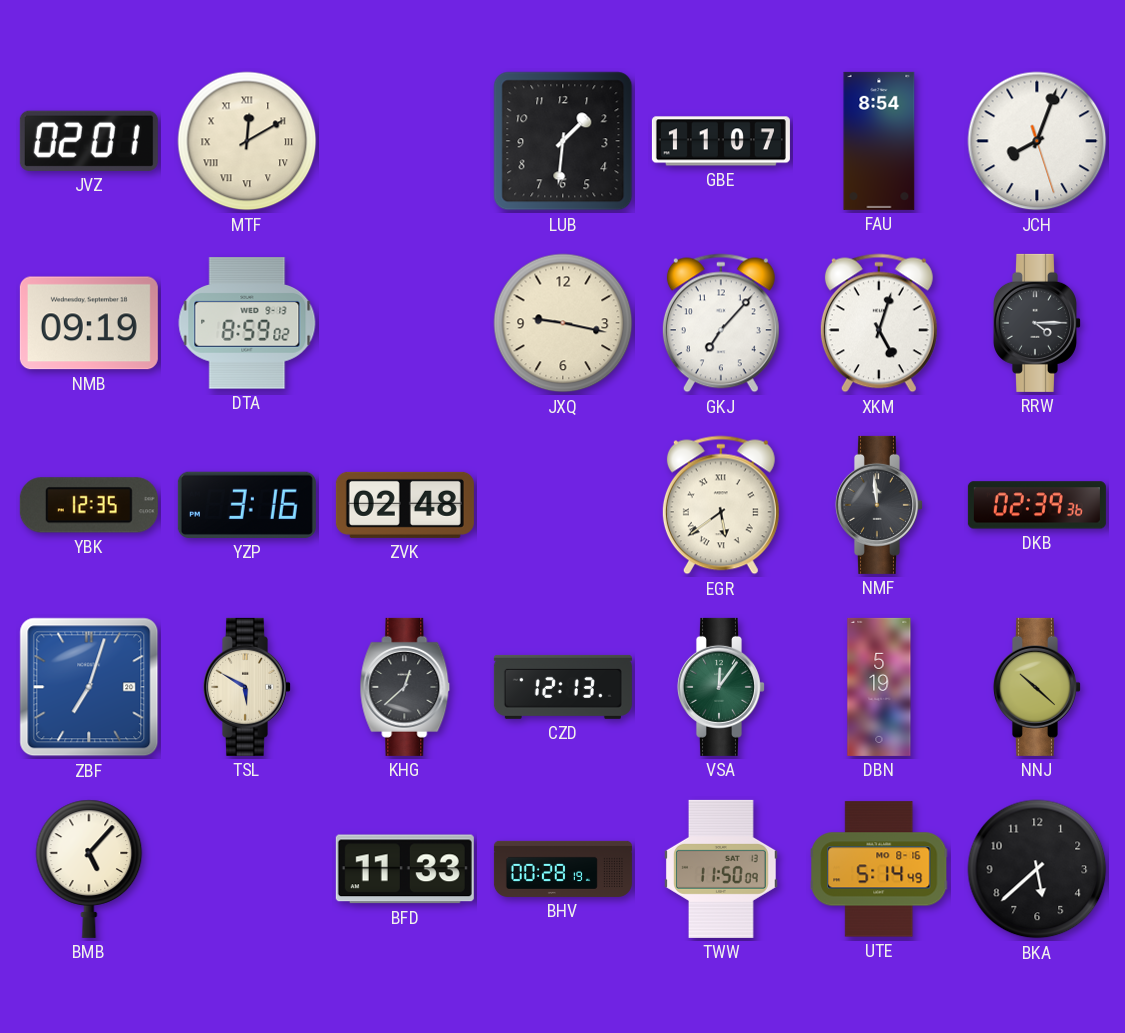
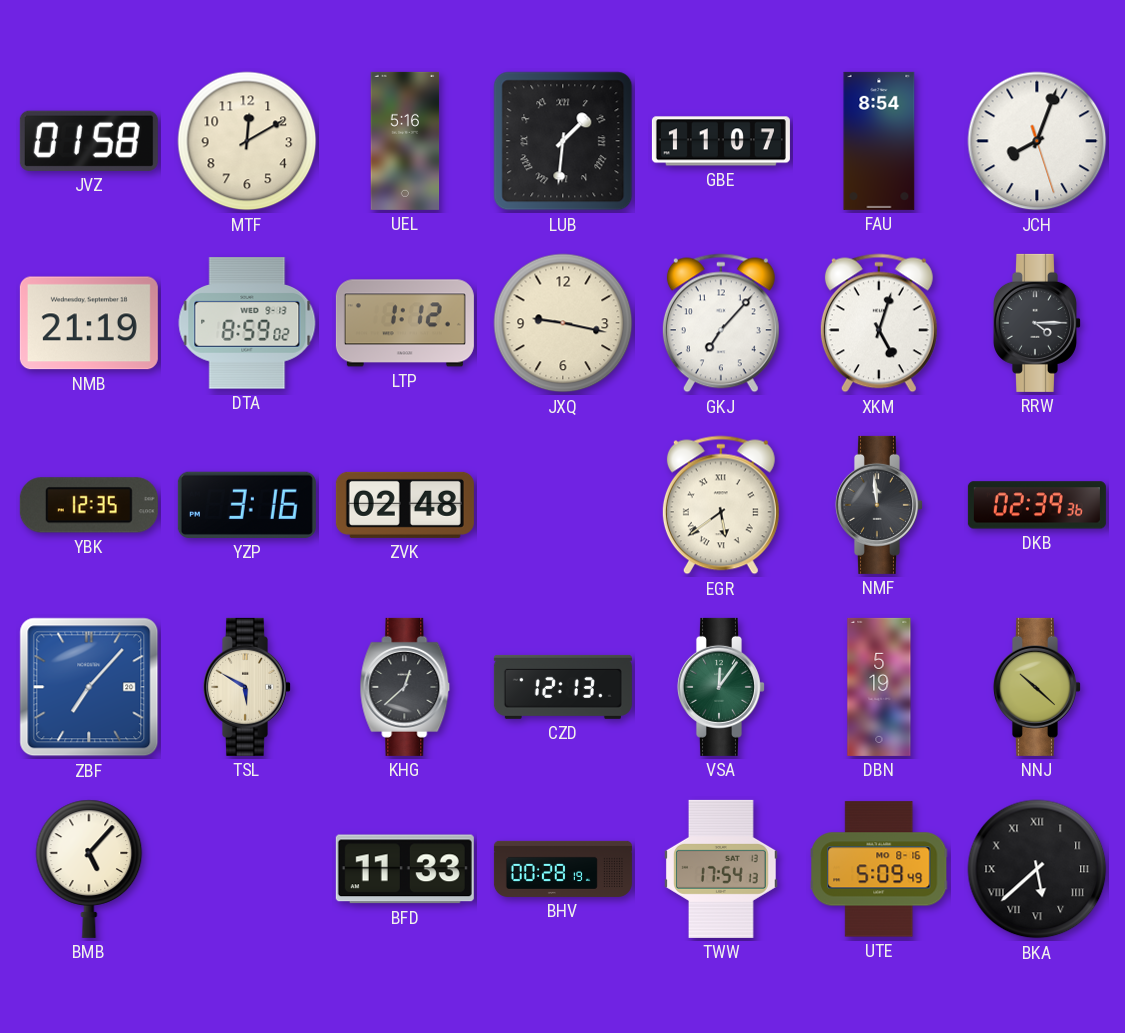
JVZ: 02:01 -> 01:58 (89, 141)
MTF numerals: Roman -> Arabic (247, 141)
UEL: none -> 5:16 (405, 141)
LUB numerals: Arabic -> Roman (563, 141)
NMB: 09:19 -> 21:19 (89, 323)
LTP: none -> 1:12 (405, 323)
ZBF: 7:03 -> 7:07 (89, 687)
TWW: 11:50 -> 17:54 (721, 869)
UTE: 5:14 -> 5:09 (880, 869)
BKA numerals: Arabic -> Roman (1037, 869)
